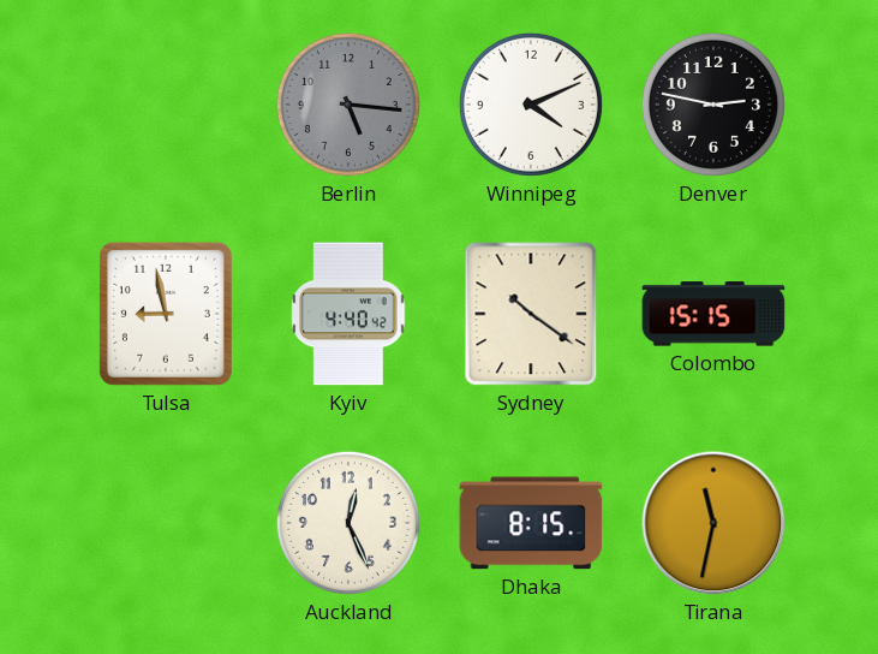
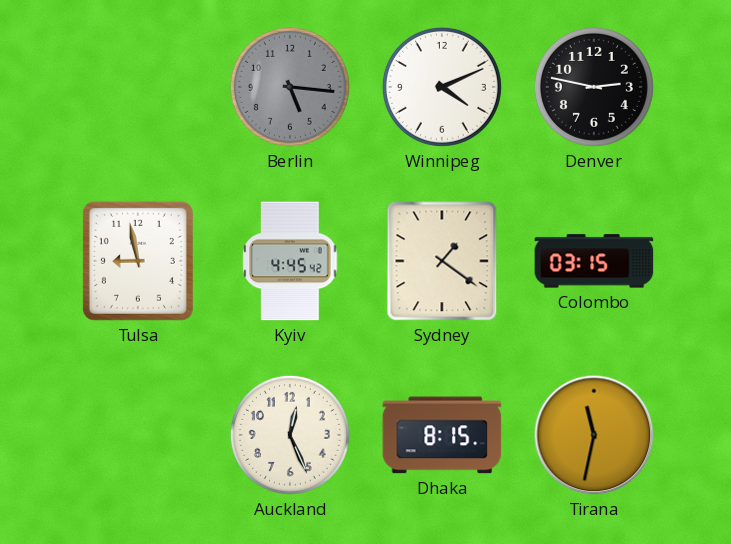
Kyiv: 4:40 -> 4:45 (290, 261)
Sydney: 10:21 -> 1:21 (442, 261)
Colombo: 15:15 -> 03:15 (594, 261)
